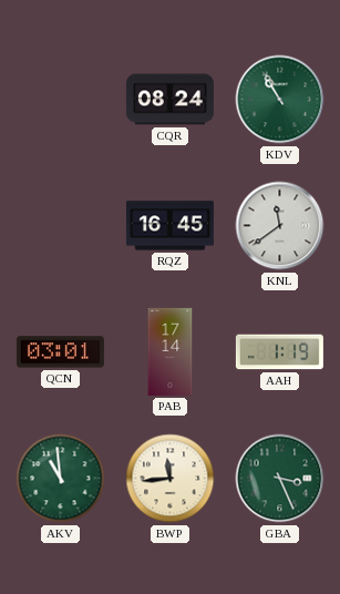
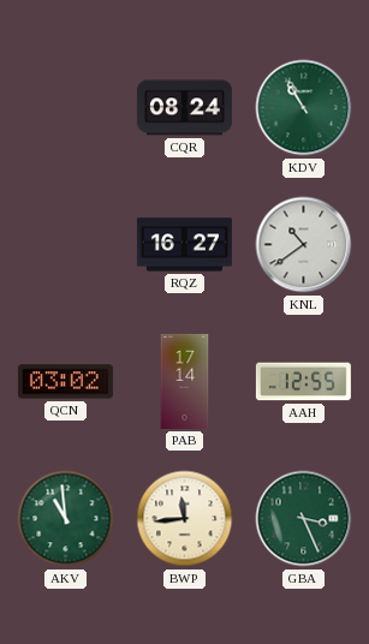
RQZ: 16:45 -> 16:27 (184, 245)
KNL: 11:39 -> 10:39 (304, 245)
QCN: 03:01 -> 03:02 (65, 382)
AAH: 1:19 -> 12:55 (303, 382)
